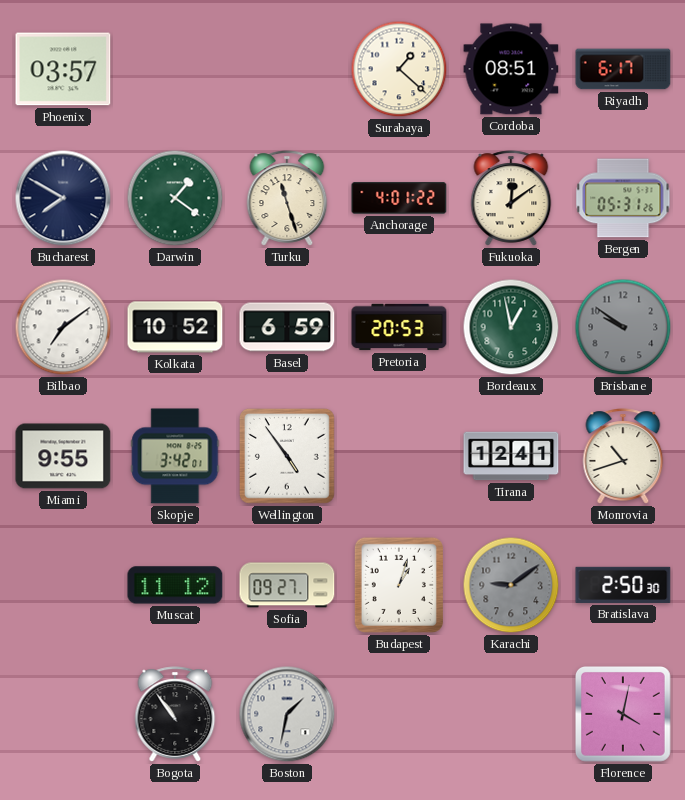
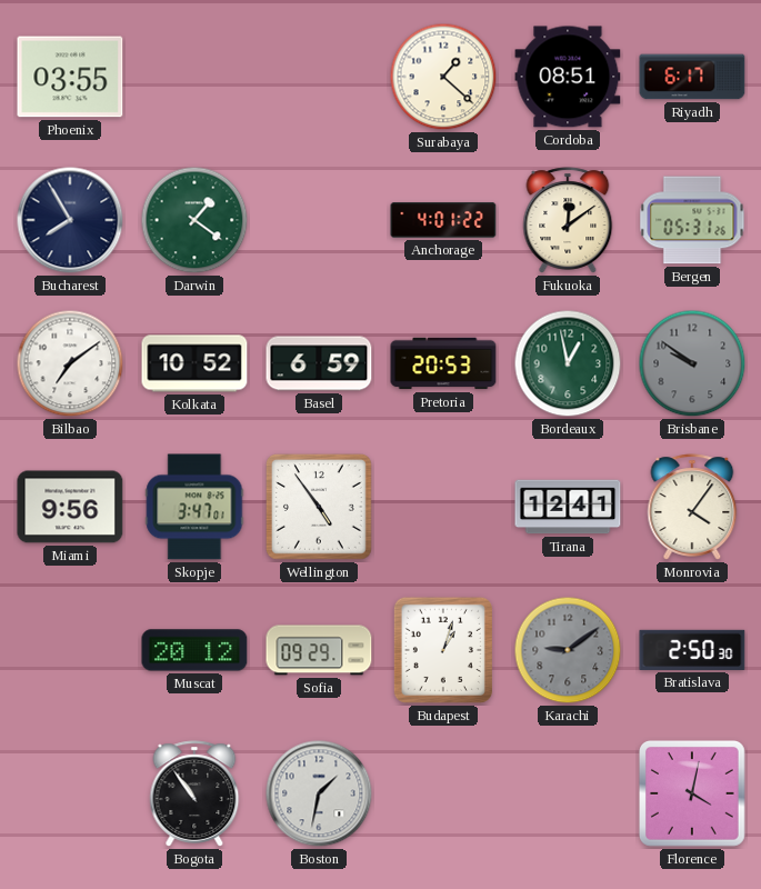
Phoenix: 03:57 -> 03:55 (70, 77)
Bucharest: 7:50 -> 7:55 (70, 220)
Turku: 11:27 -> none (287, 198)
Miami: 9:55 -> 9:56 (70, 507)
Skopje: 3:42 -> 3:47 (194, 507)
Monrovia: 10:42 -> 4:06 (692, 507)
Muscat: 11:12 -> 20:12 (194, 650)
Sofia: 09:27 -> 09:29 (319, 650)
